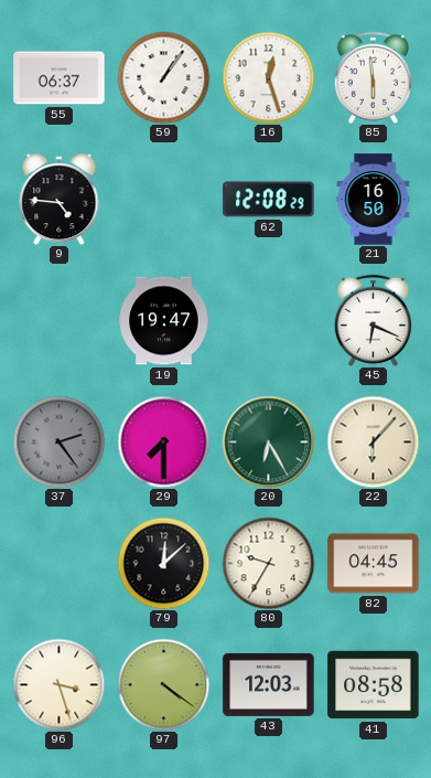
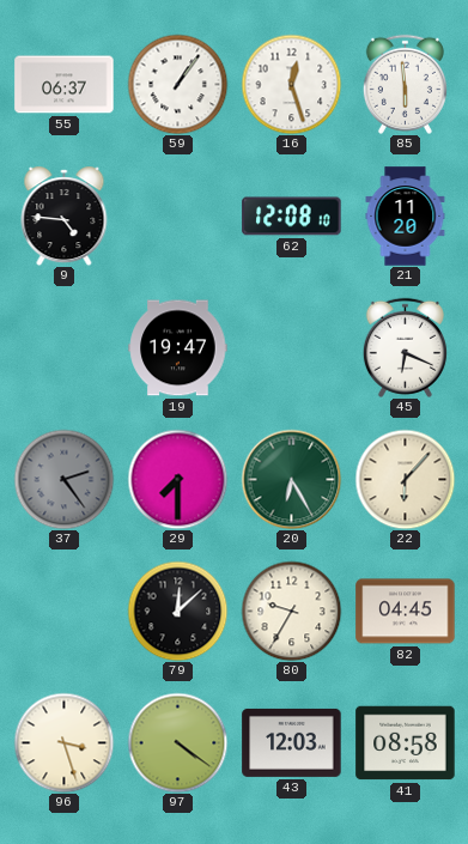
62: 12:08:29 -> 12:08:10 (292, 217)
21: 16:50 -> 11:20 (406, 217)
